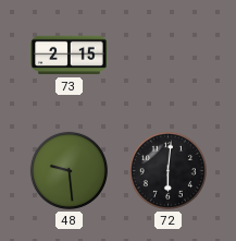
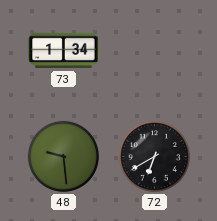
73: 2:15 -> 1:34 (64, 51)
72: 6:01 -> 6:40 (154, 156)
